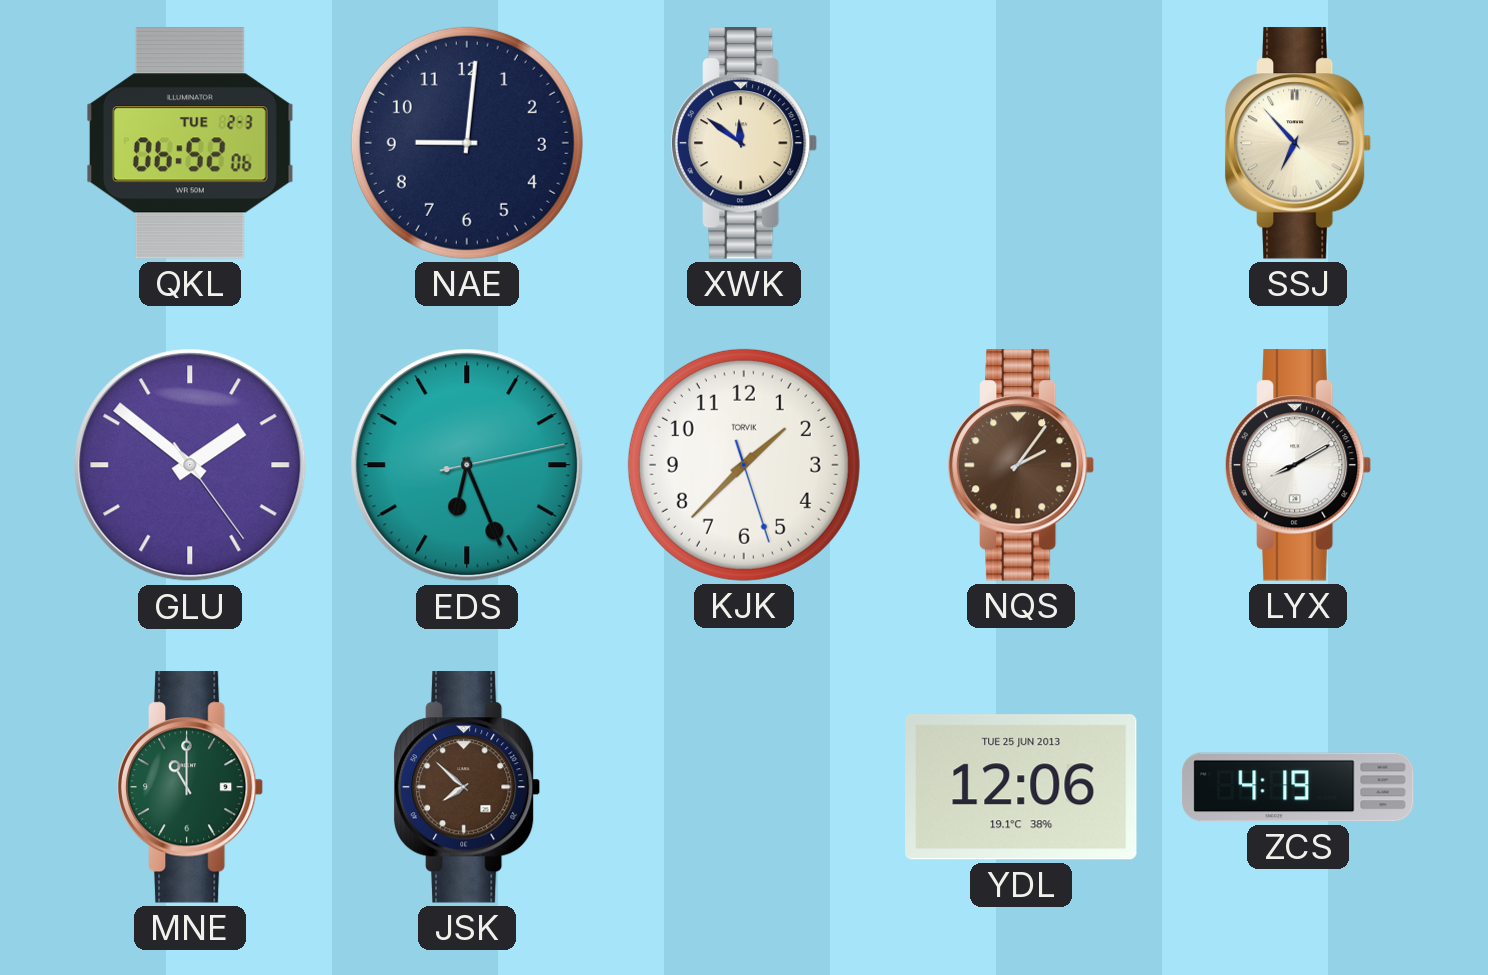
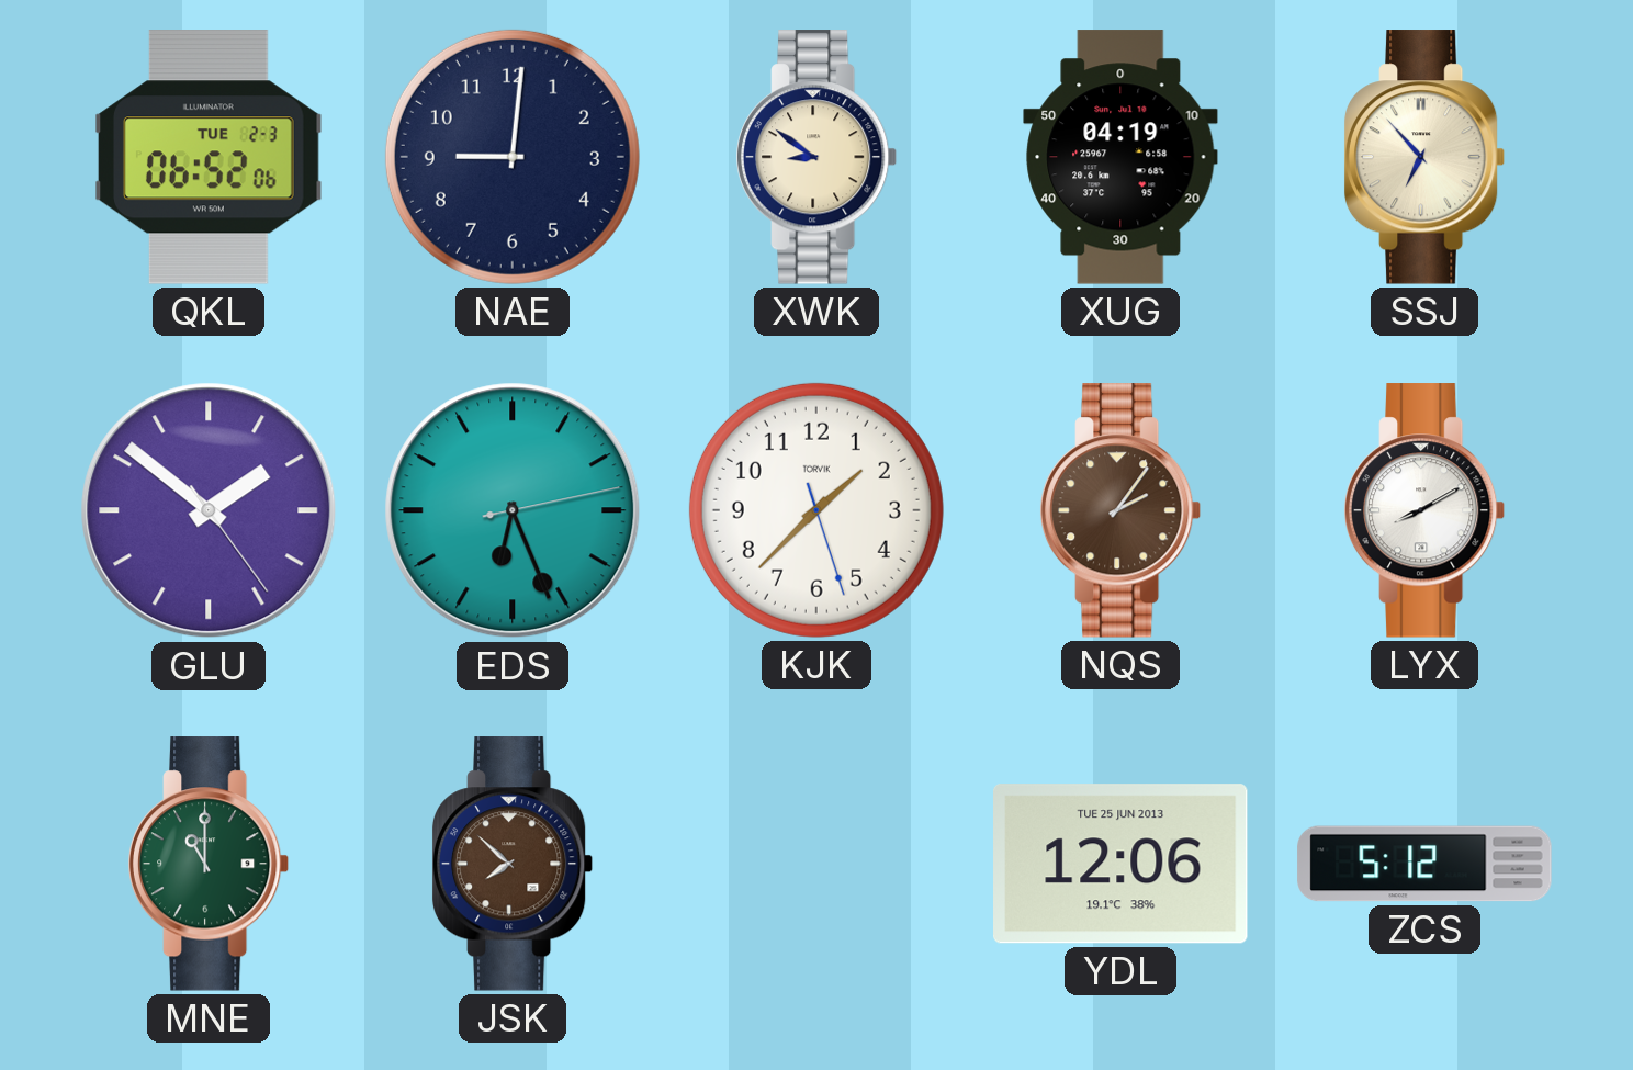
XWK: 11:51 -> 8:51 (816, 157)
XUG: none -> 04:19 (1120, 157)
ZCS: 4:19 -> 5:12 (1424, 864)
